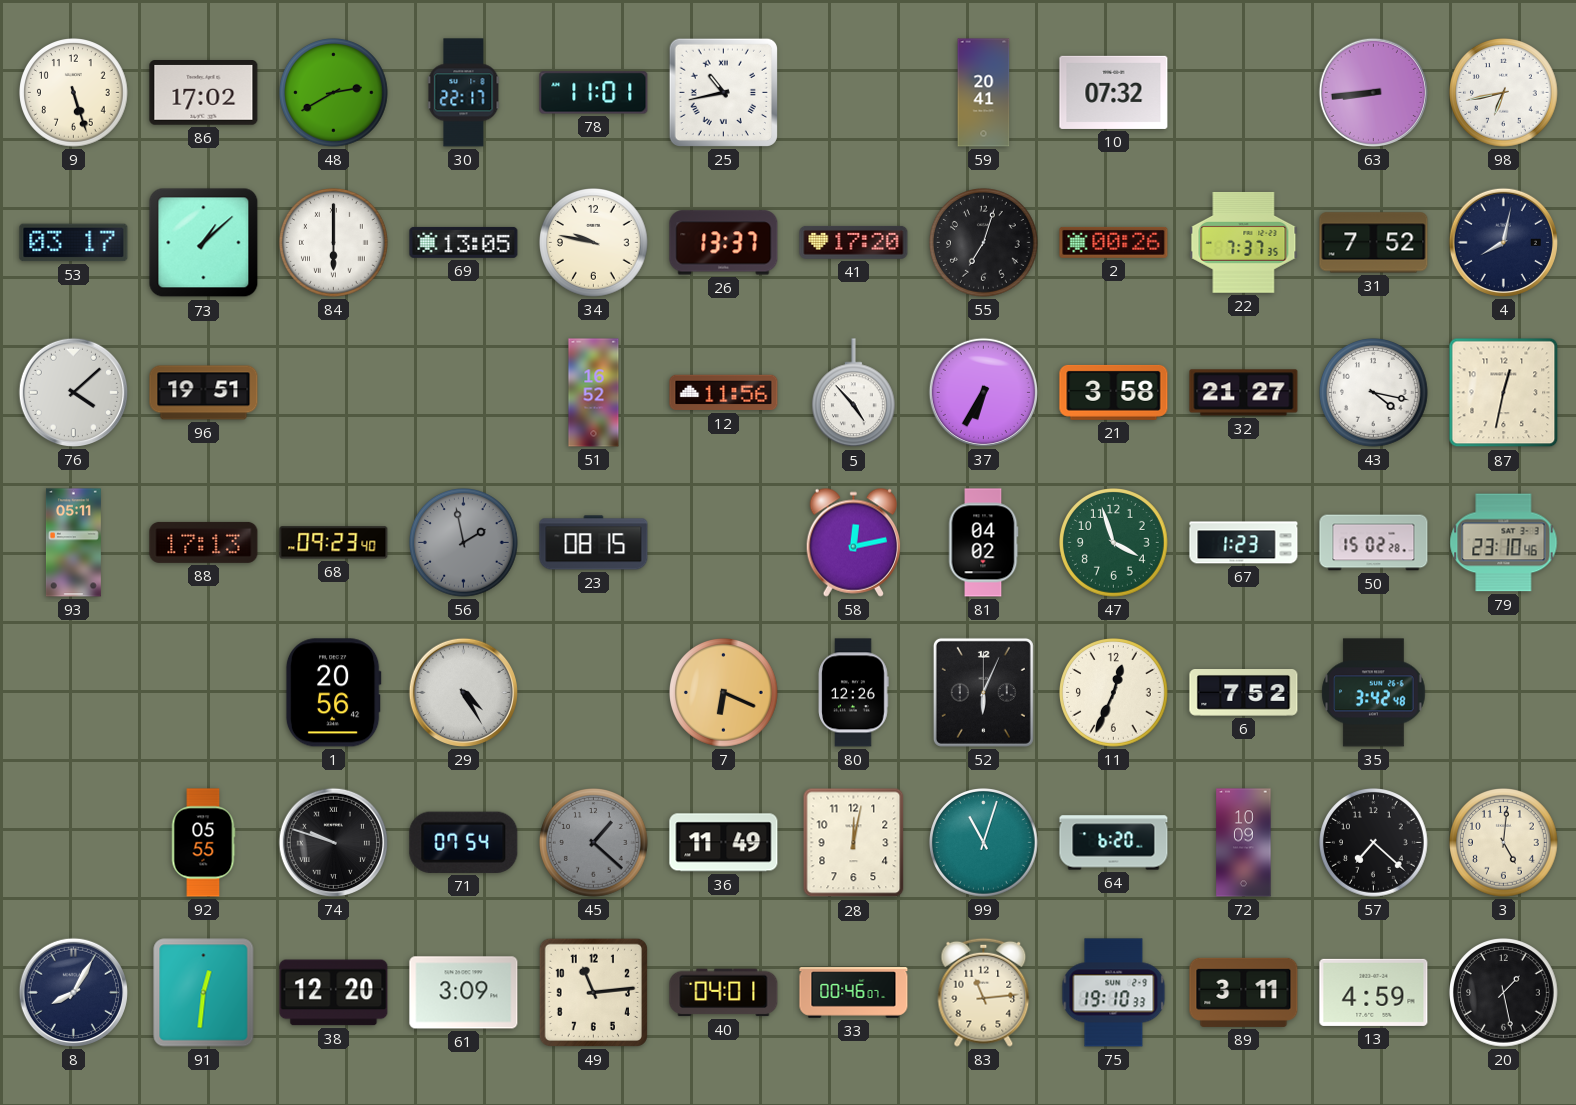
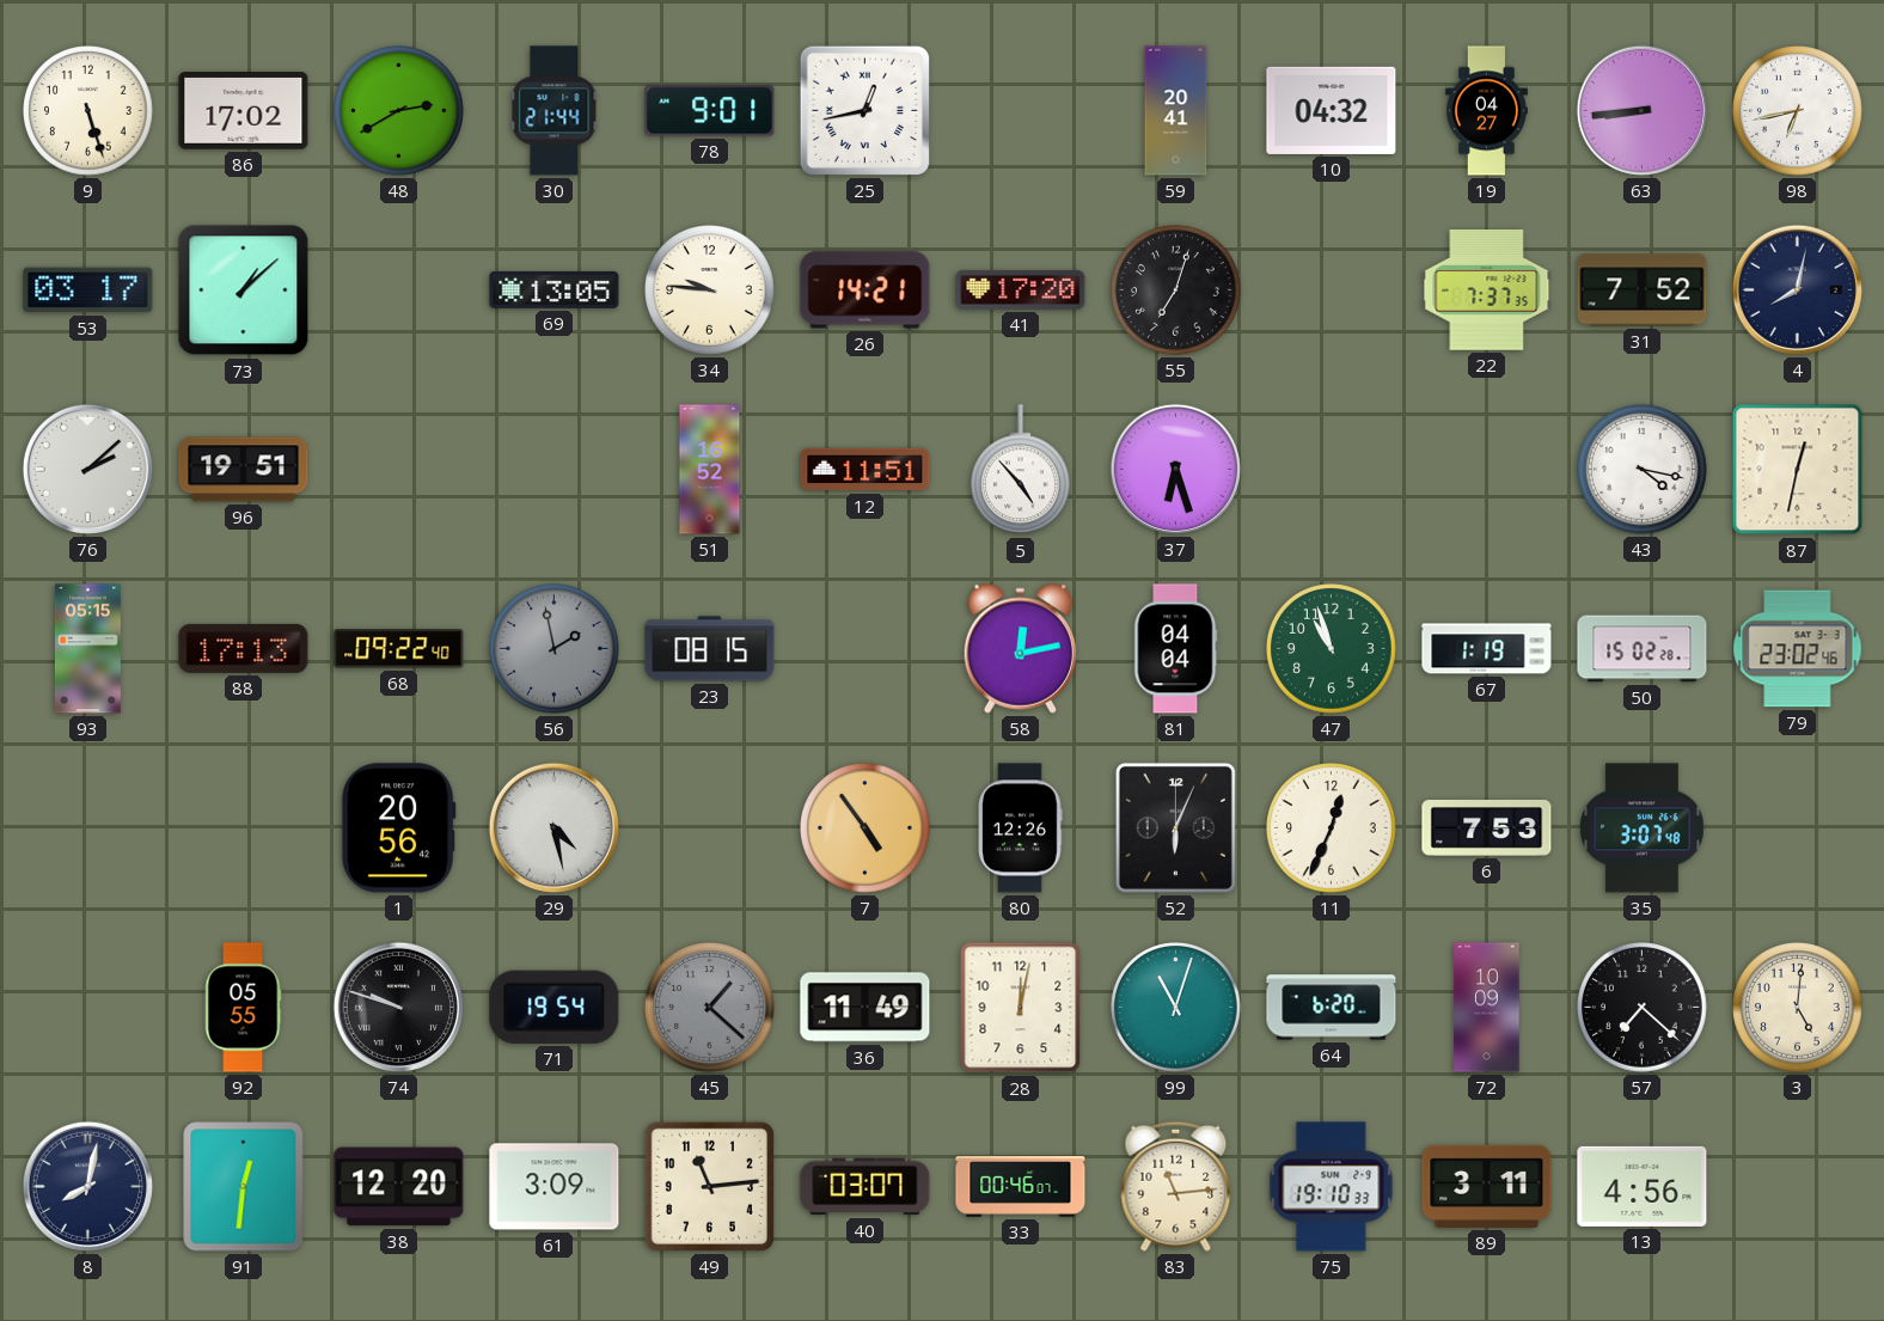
30: 22:17 -> 21:44 (555, 111)
78: 11:01 -> 9:01 (710, 111)
25: 10:43 -> 12:43 (864, 110)
10: 07:32 -> 04:32 (1332, 110)
19: none -> 04:27 (1486, 111)
84: 6:00 -> none (334, 243)
34: 9:47 -> 9:46 (710, 291)
26: 13:37 -> 14:21 (865, 291)
2: 00:26 -> none (1114, 242)
76: 4:08 -> 2:08 (87, 469)
12: 11:56 -> 11:51 (865, 470)
37: 6:35 -> 6:27 (1175, 469)
21: 3:58 -> none (1114, 392)
32: 21:27 -> none (1244, 393)
93: 05:11 -> 05:15 (87, 649)
68: 09:23 -> 09:22 (399, 649)
81: 04:02 -> 04:04 (1175, 649)
47: 3:57 -> 10:57 (1332, 649)
67: 1:23 -> 1:19 (1487, 649)
79: 23:10 -> 23:02 (1798, 649)
29: 4:25 -> 4:28 (553, 827)
7: 6:19 -> 4:54 (865, 828)
6: 7:52 -> 7:53 (1487, 828)
35: 3:42 -> 3:07 (1643, 828)
71: 07:54 -> 19:54 (555, 1007)
8: 8:05 -> 8:02 (87, 1186)
40: 04:01 -> 03:07 (865, 1187)
13: 4:59 -> 4:56 (1643, 1186)
20: 1:28 -> none (1504, 993)
